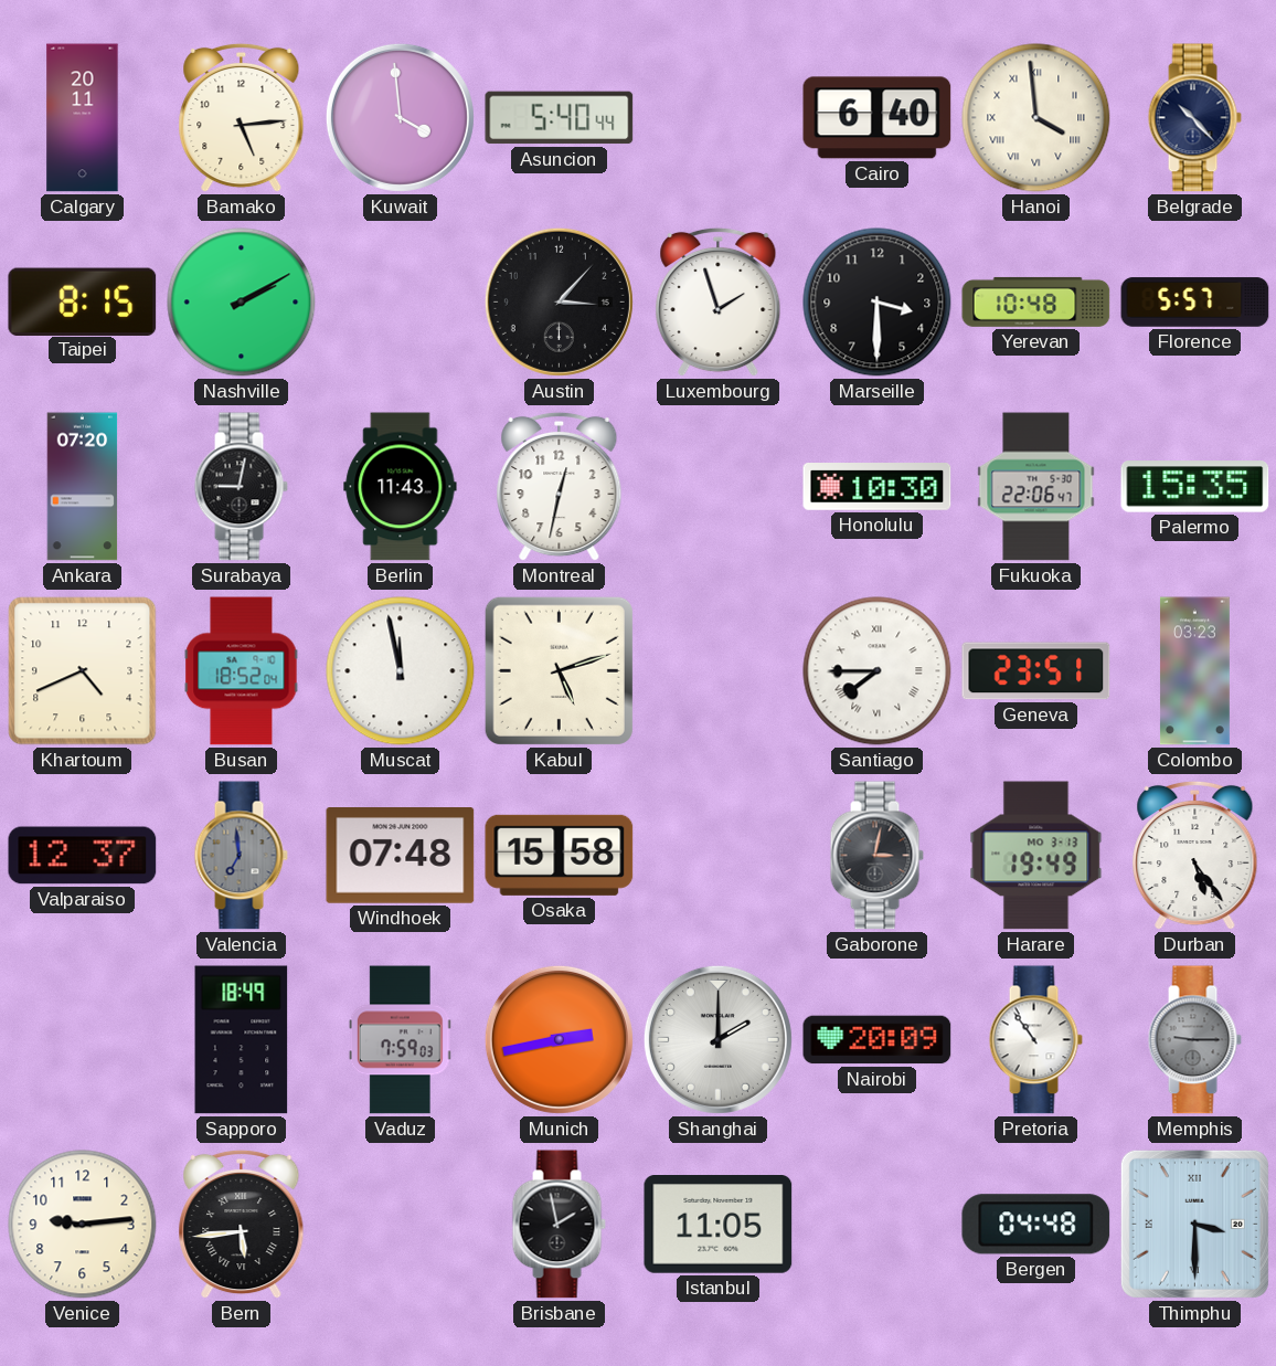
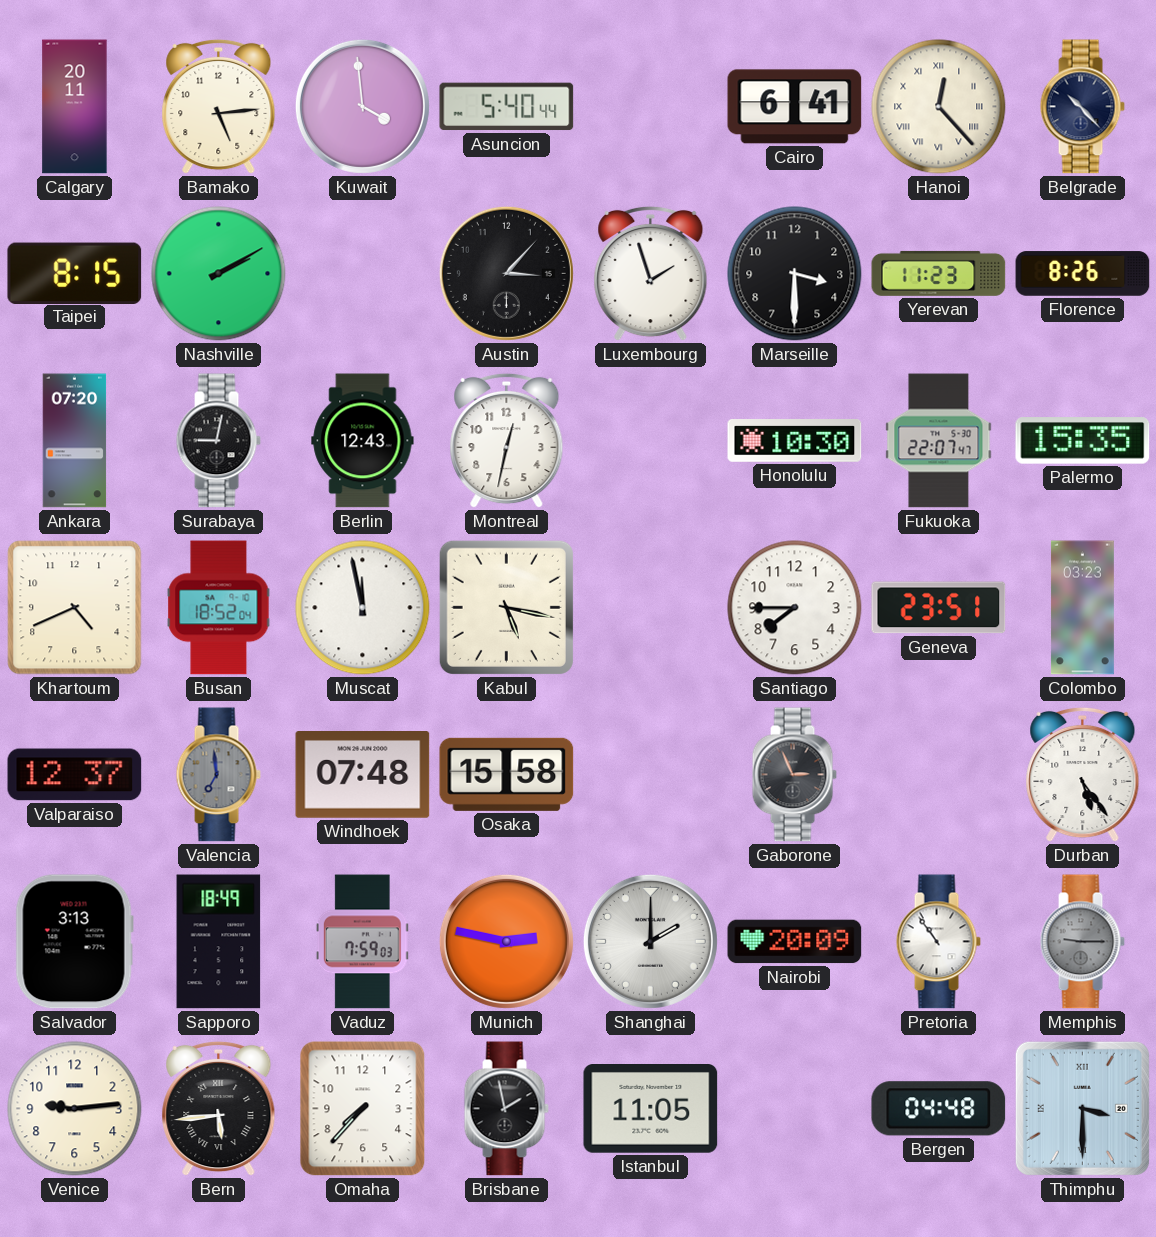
Cairo: 6:40 -> 6:41 (795, 107)
Hanoi: 3:59 -> 12:23 (939, 107)
Yerevan: 10:48 -> 11:23 (939, 273)
Florence: 5:57 -> 8:26 (1083, 274)
Berlin: 11:43 -> 12:43 (363, 441)
Fukuoka: 22:06 -> 22:07 (939, 441)
Kabul: 5:12 -> 5:17 (506, 607)
Santiago numerals: Roman -> Arabic (795, 608)
Gaborone: 3:02 -> 2:56 (794, 775)
Harare: 19:49 -> none (1036, 856)
Salvador: none -> 3:13 (74, 942)
Munich: 2:43 -> 2:47 (506, 941)
Omaha: none -> 7:37 (363, 1109)
